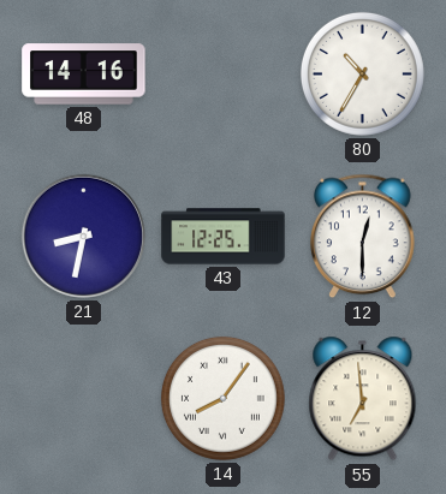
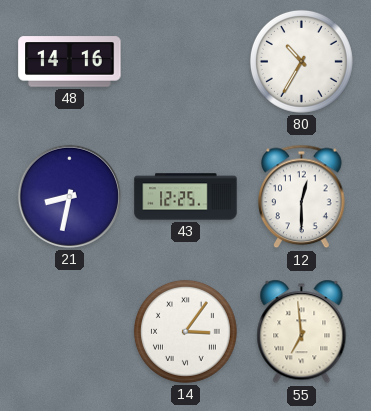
14: 8:06 -> 3:06 (185, 331)
